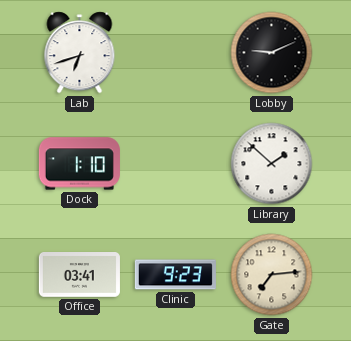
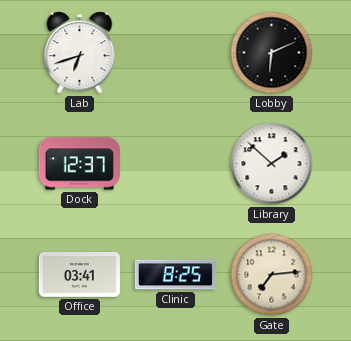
Lobby: 9:11 -> 6:11 (272, 53)
Dock: 1:10 -> 12:37 (79, 164)
Clinic: 9:23 -> 8:25 (175, 275)
